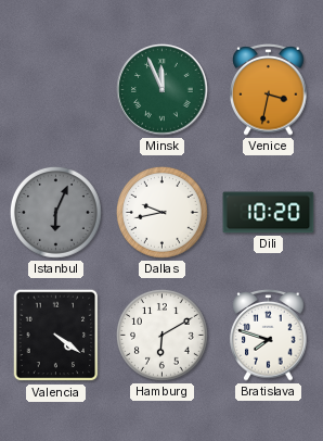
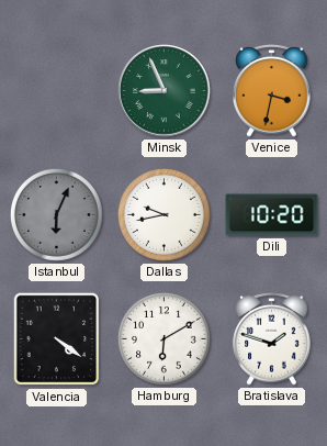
Minsk: 11:56 -> 8:56 (165, 91)
Bratislava: 7:48 -> 1:48 (272, 339)
